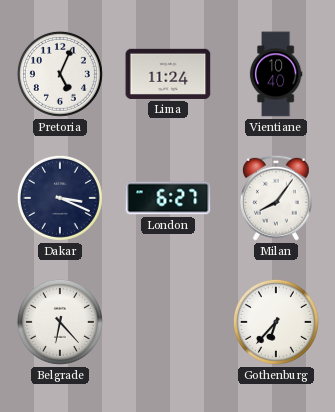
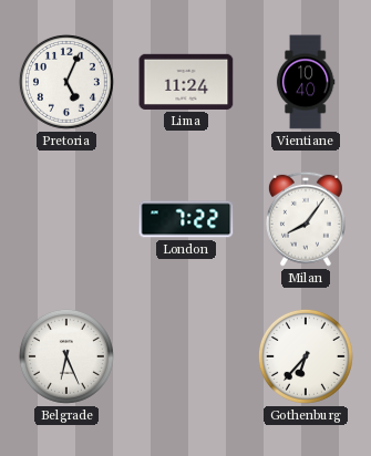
Dakar: 3:19 -> none (60, 198)
London: 6:27 -> 7:22 (186, 219)
Belgrade: 6:23 -> 6:26 (66, 356)
